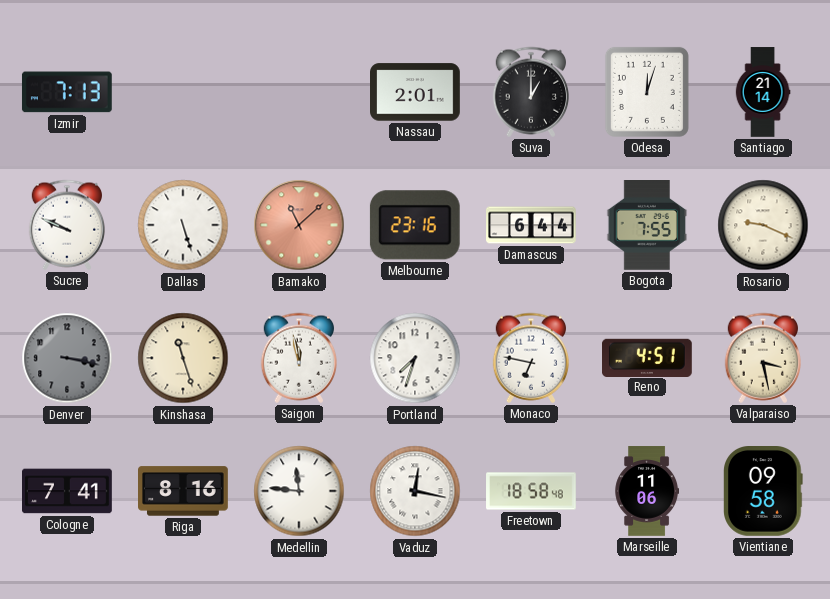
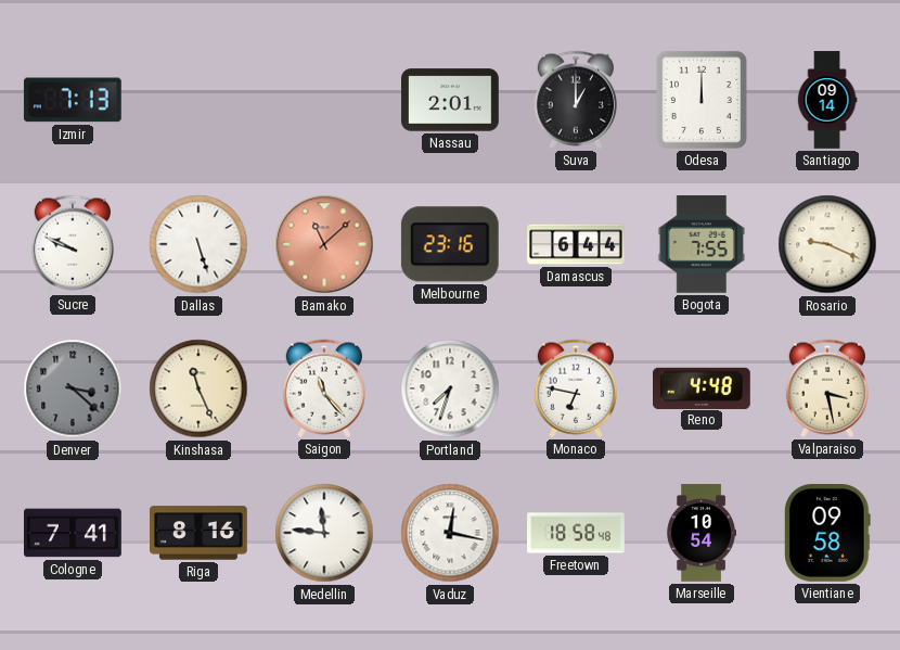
Odesa: 12:03 -> 12:00 (702, 100)
Santiago: 21:14 -> 09:14 (827, 100)
Denver: 3:17 -> 3:22 (73, 388)
Kinshasa: 11:27 -> 11:26 (198, 388)
Saigon: 11:58 -> 11:23 (323, 388)
Reno: 4:51 -> 4:48 (703, 387)
Marseille: 11:06 -> 10:54 (700, 533)
